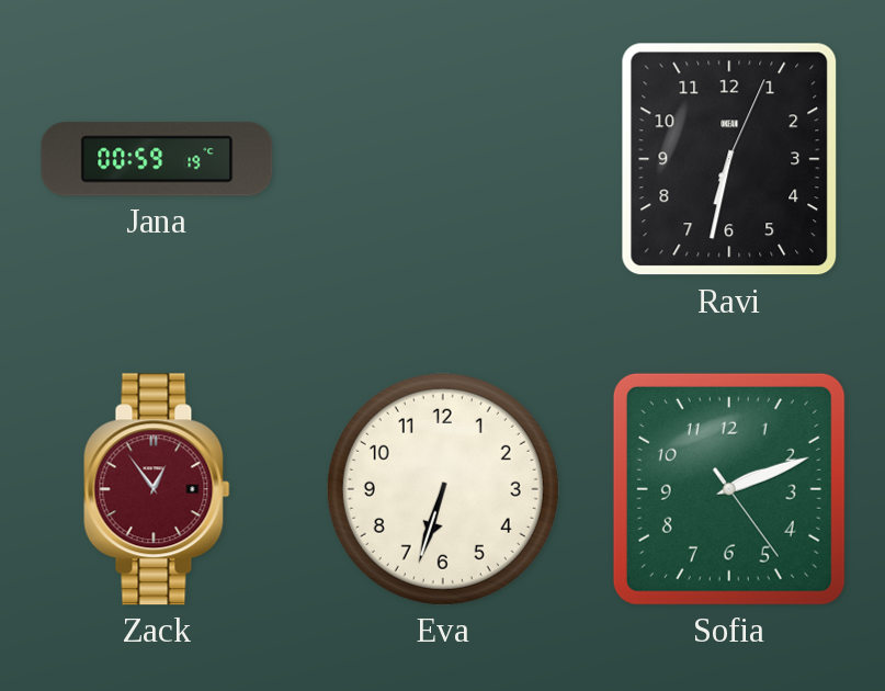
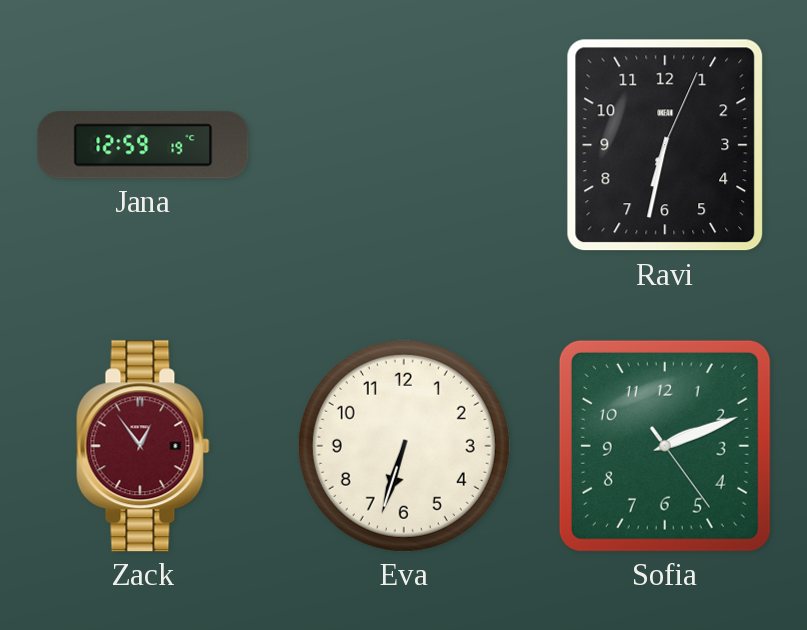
Jana: 00:59 -> 12:59 (143, 145)
